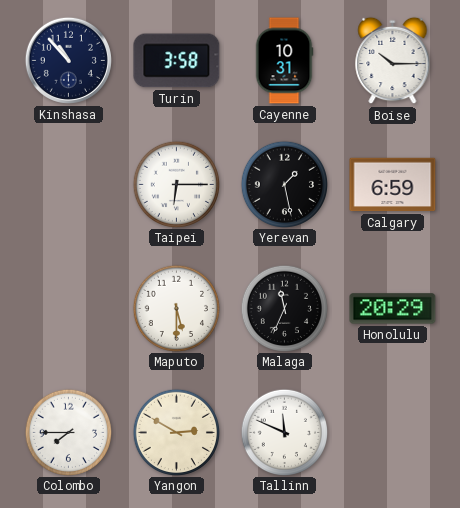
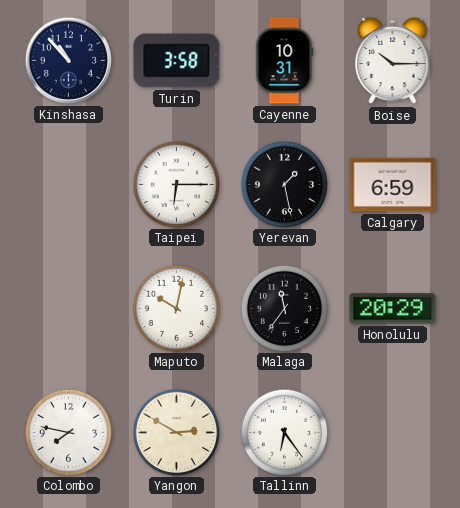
Maputo: 5:30 -> 10:02 (176, 308)
Malaga: 11:34 -> 11:36 (284, 308)
Colombo: 7:45 -> 7:47 (68, 432)
Tallinn: 11:49 -> 6:24 (284, 432)
